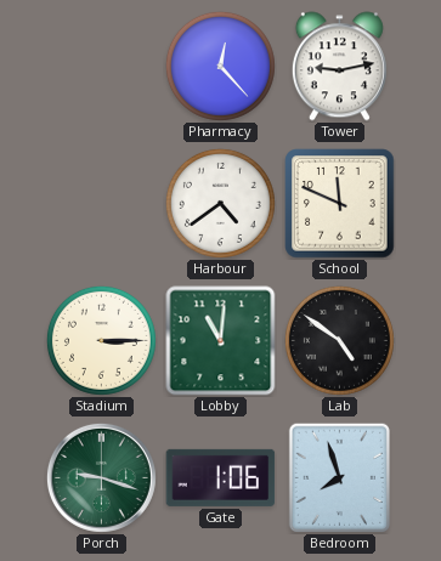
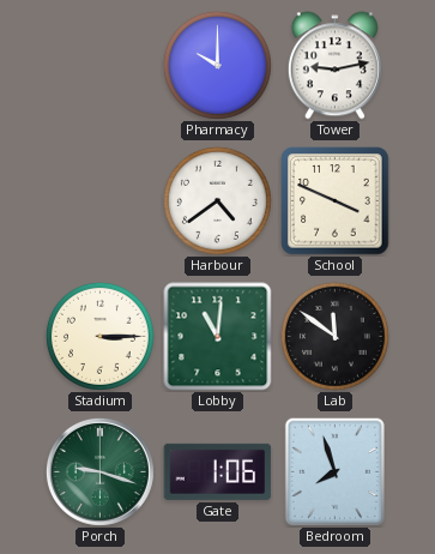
Pharmacy: 12:23 -> 10:00 (217, 65)
School: 11:49 -> 3:49 (336, 201)
Lab: 4:51 -> 11:51 (334, 336)
